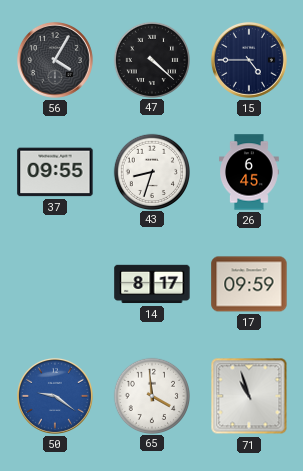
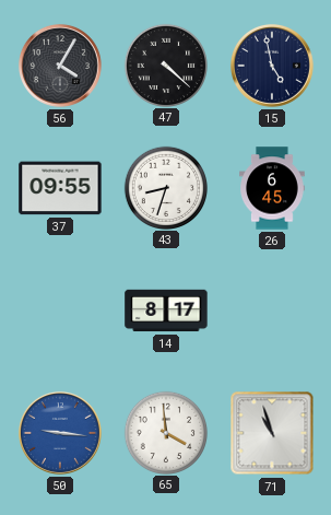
15: 4:45 -> 4:58 (272, 66)
17: 09:59 -> none (249, 284)
50: 9:21 -> 9:16 (60, 433)
